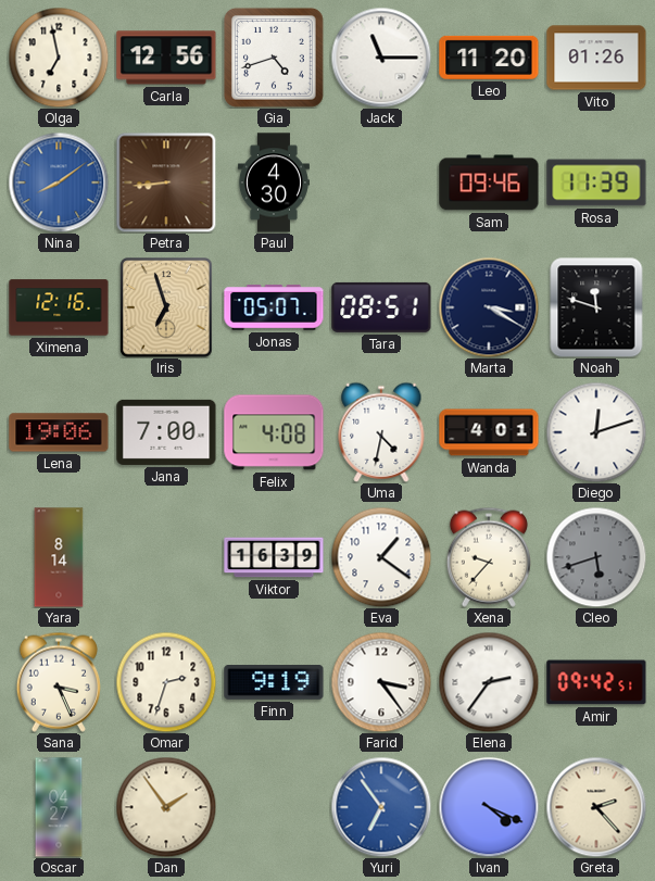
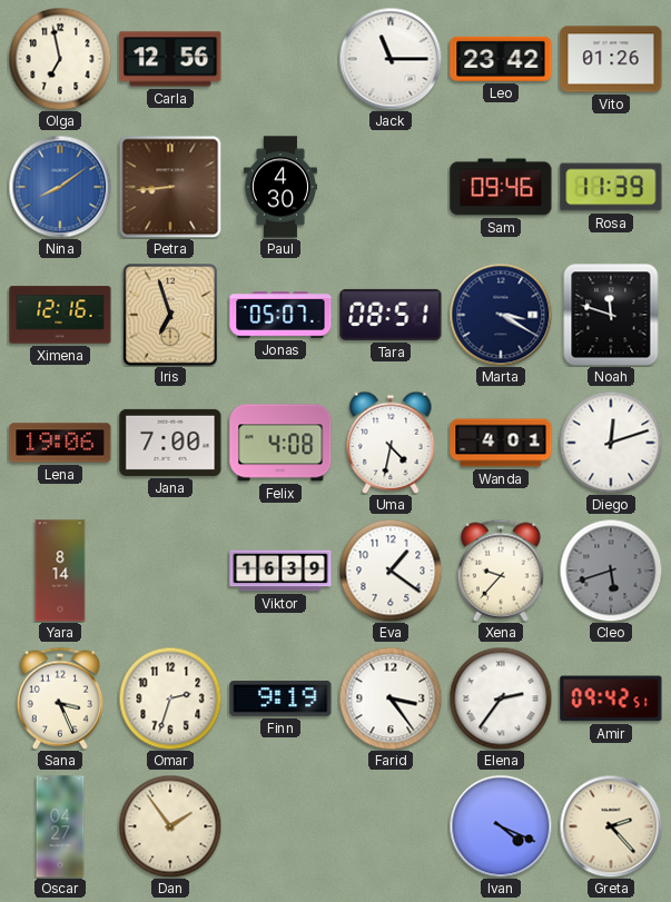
Gia: 4:42 -> none (274, 58)
Leo: 11:20 -> 23:42 (501, 59)
Yuri: 6:54 -> none (381, 807)
